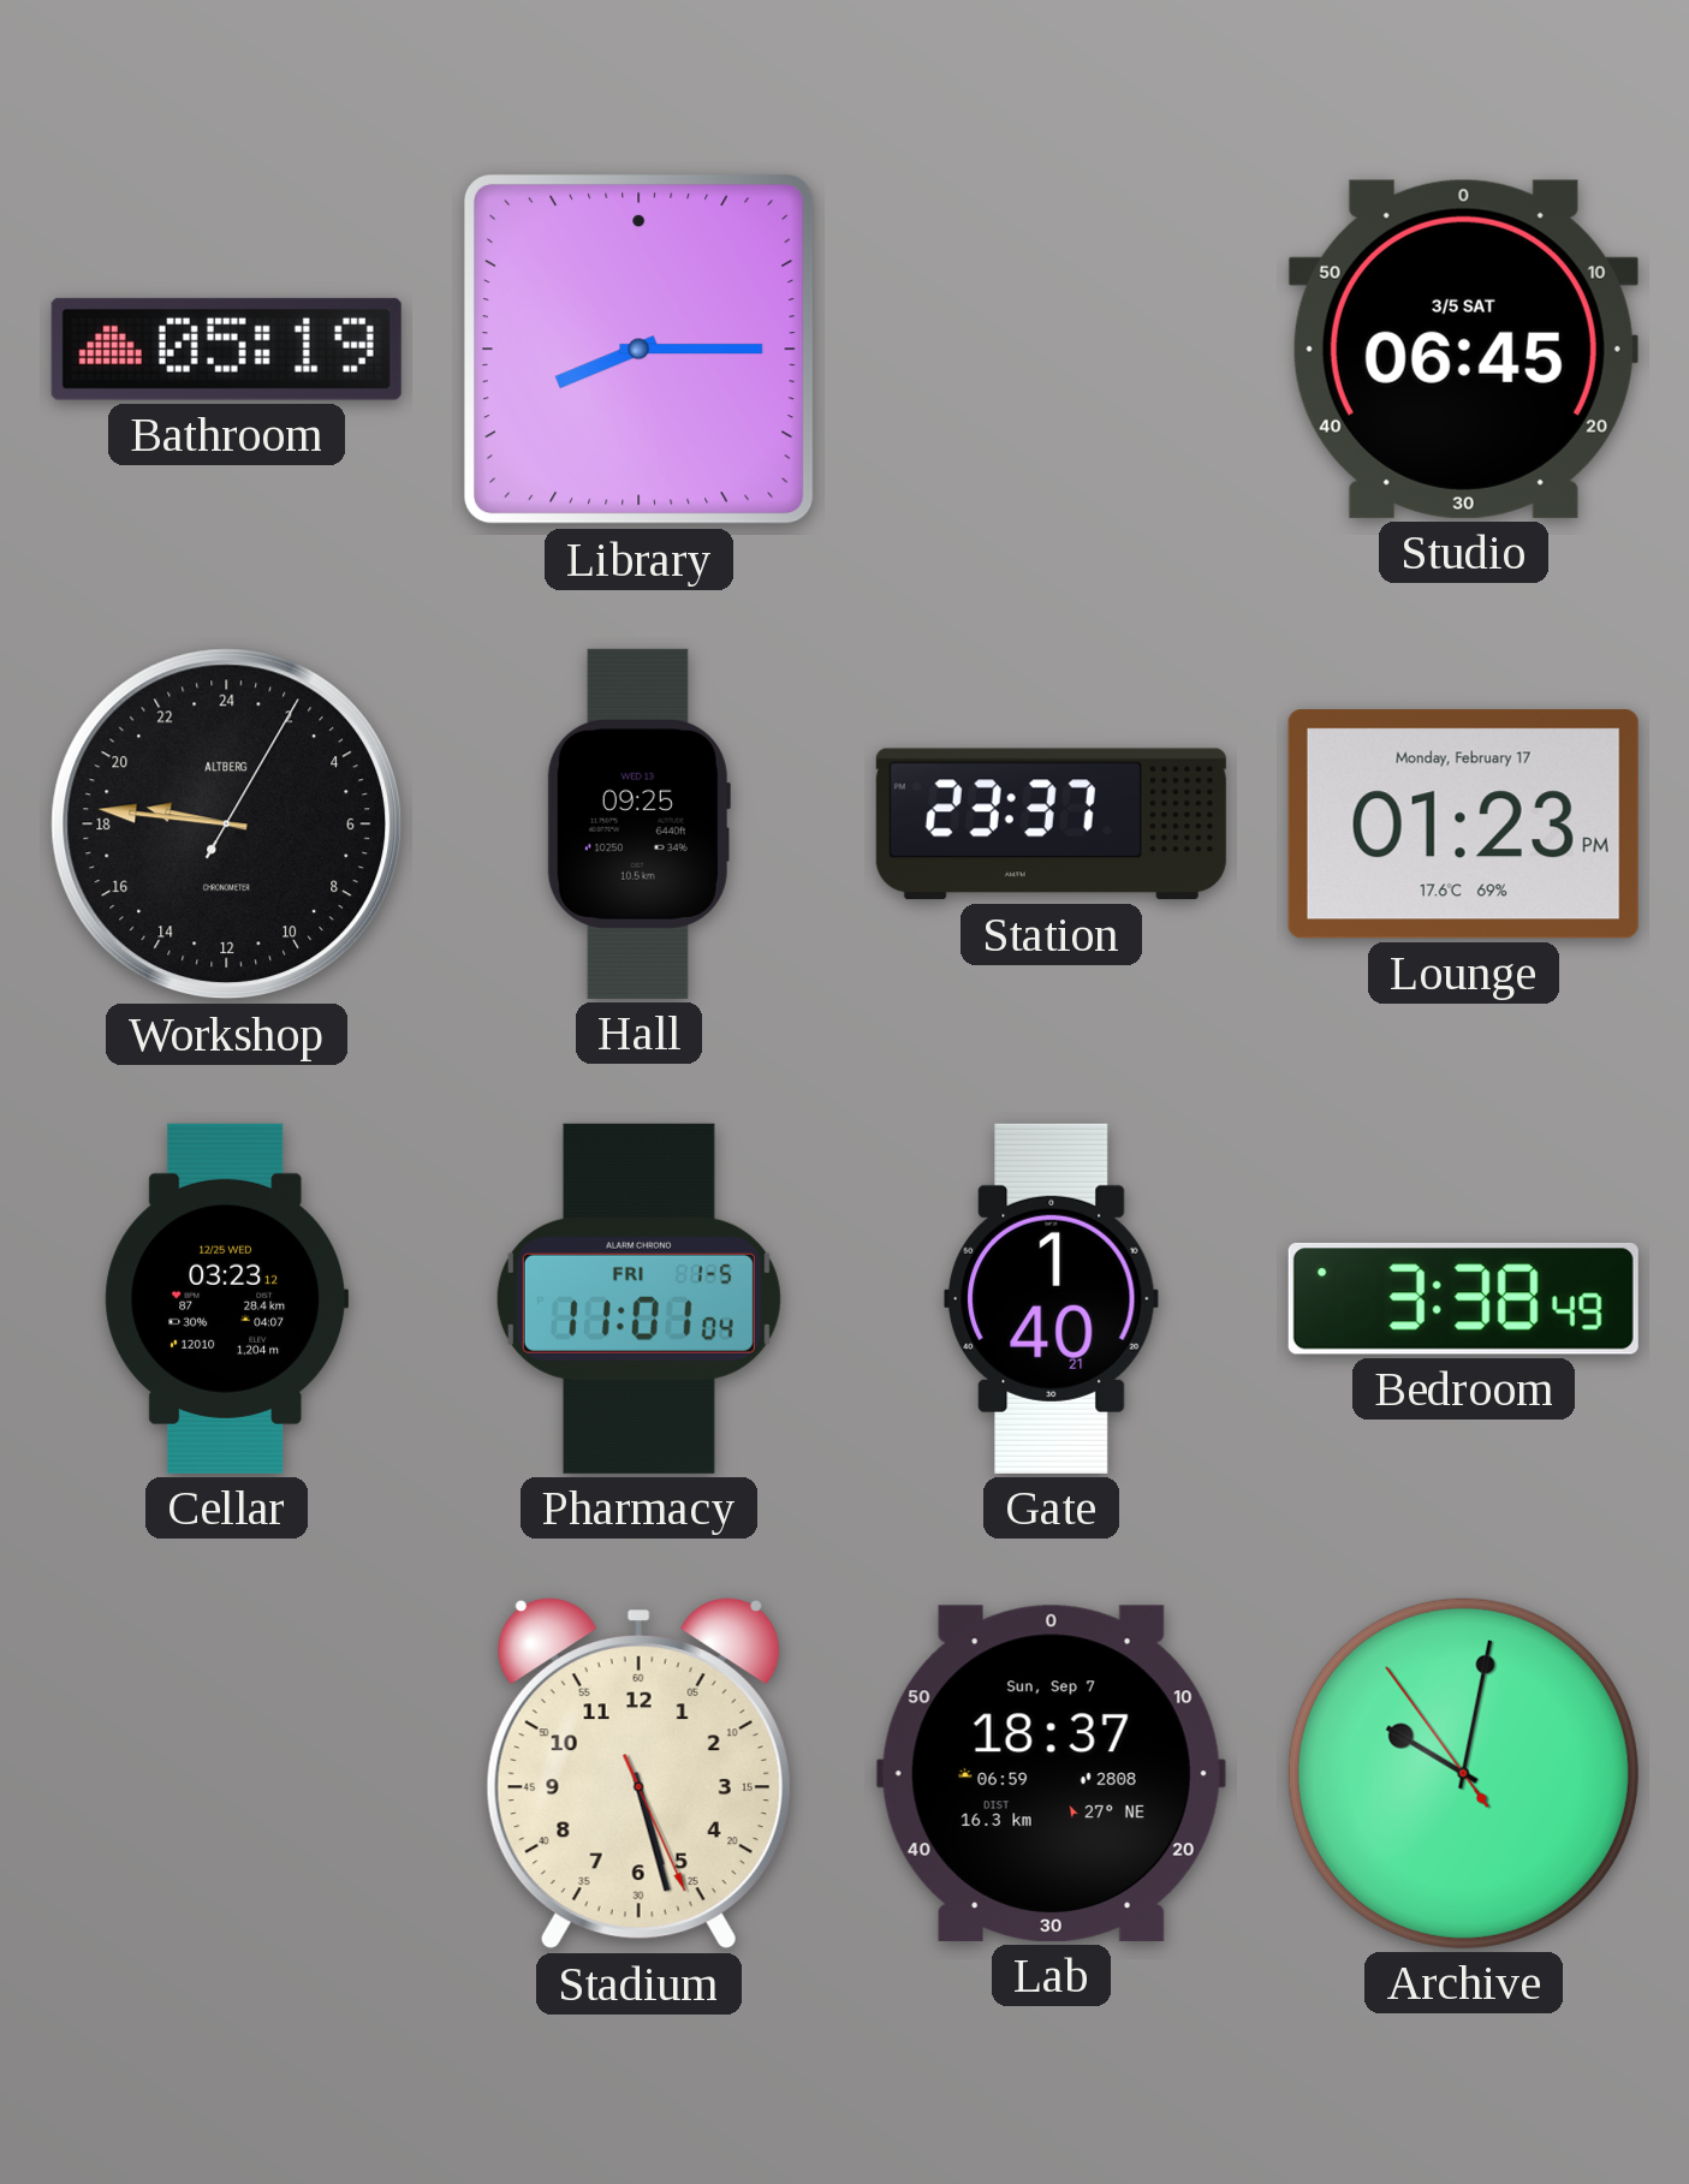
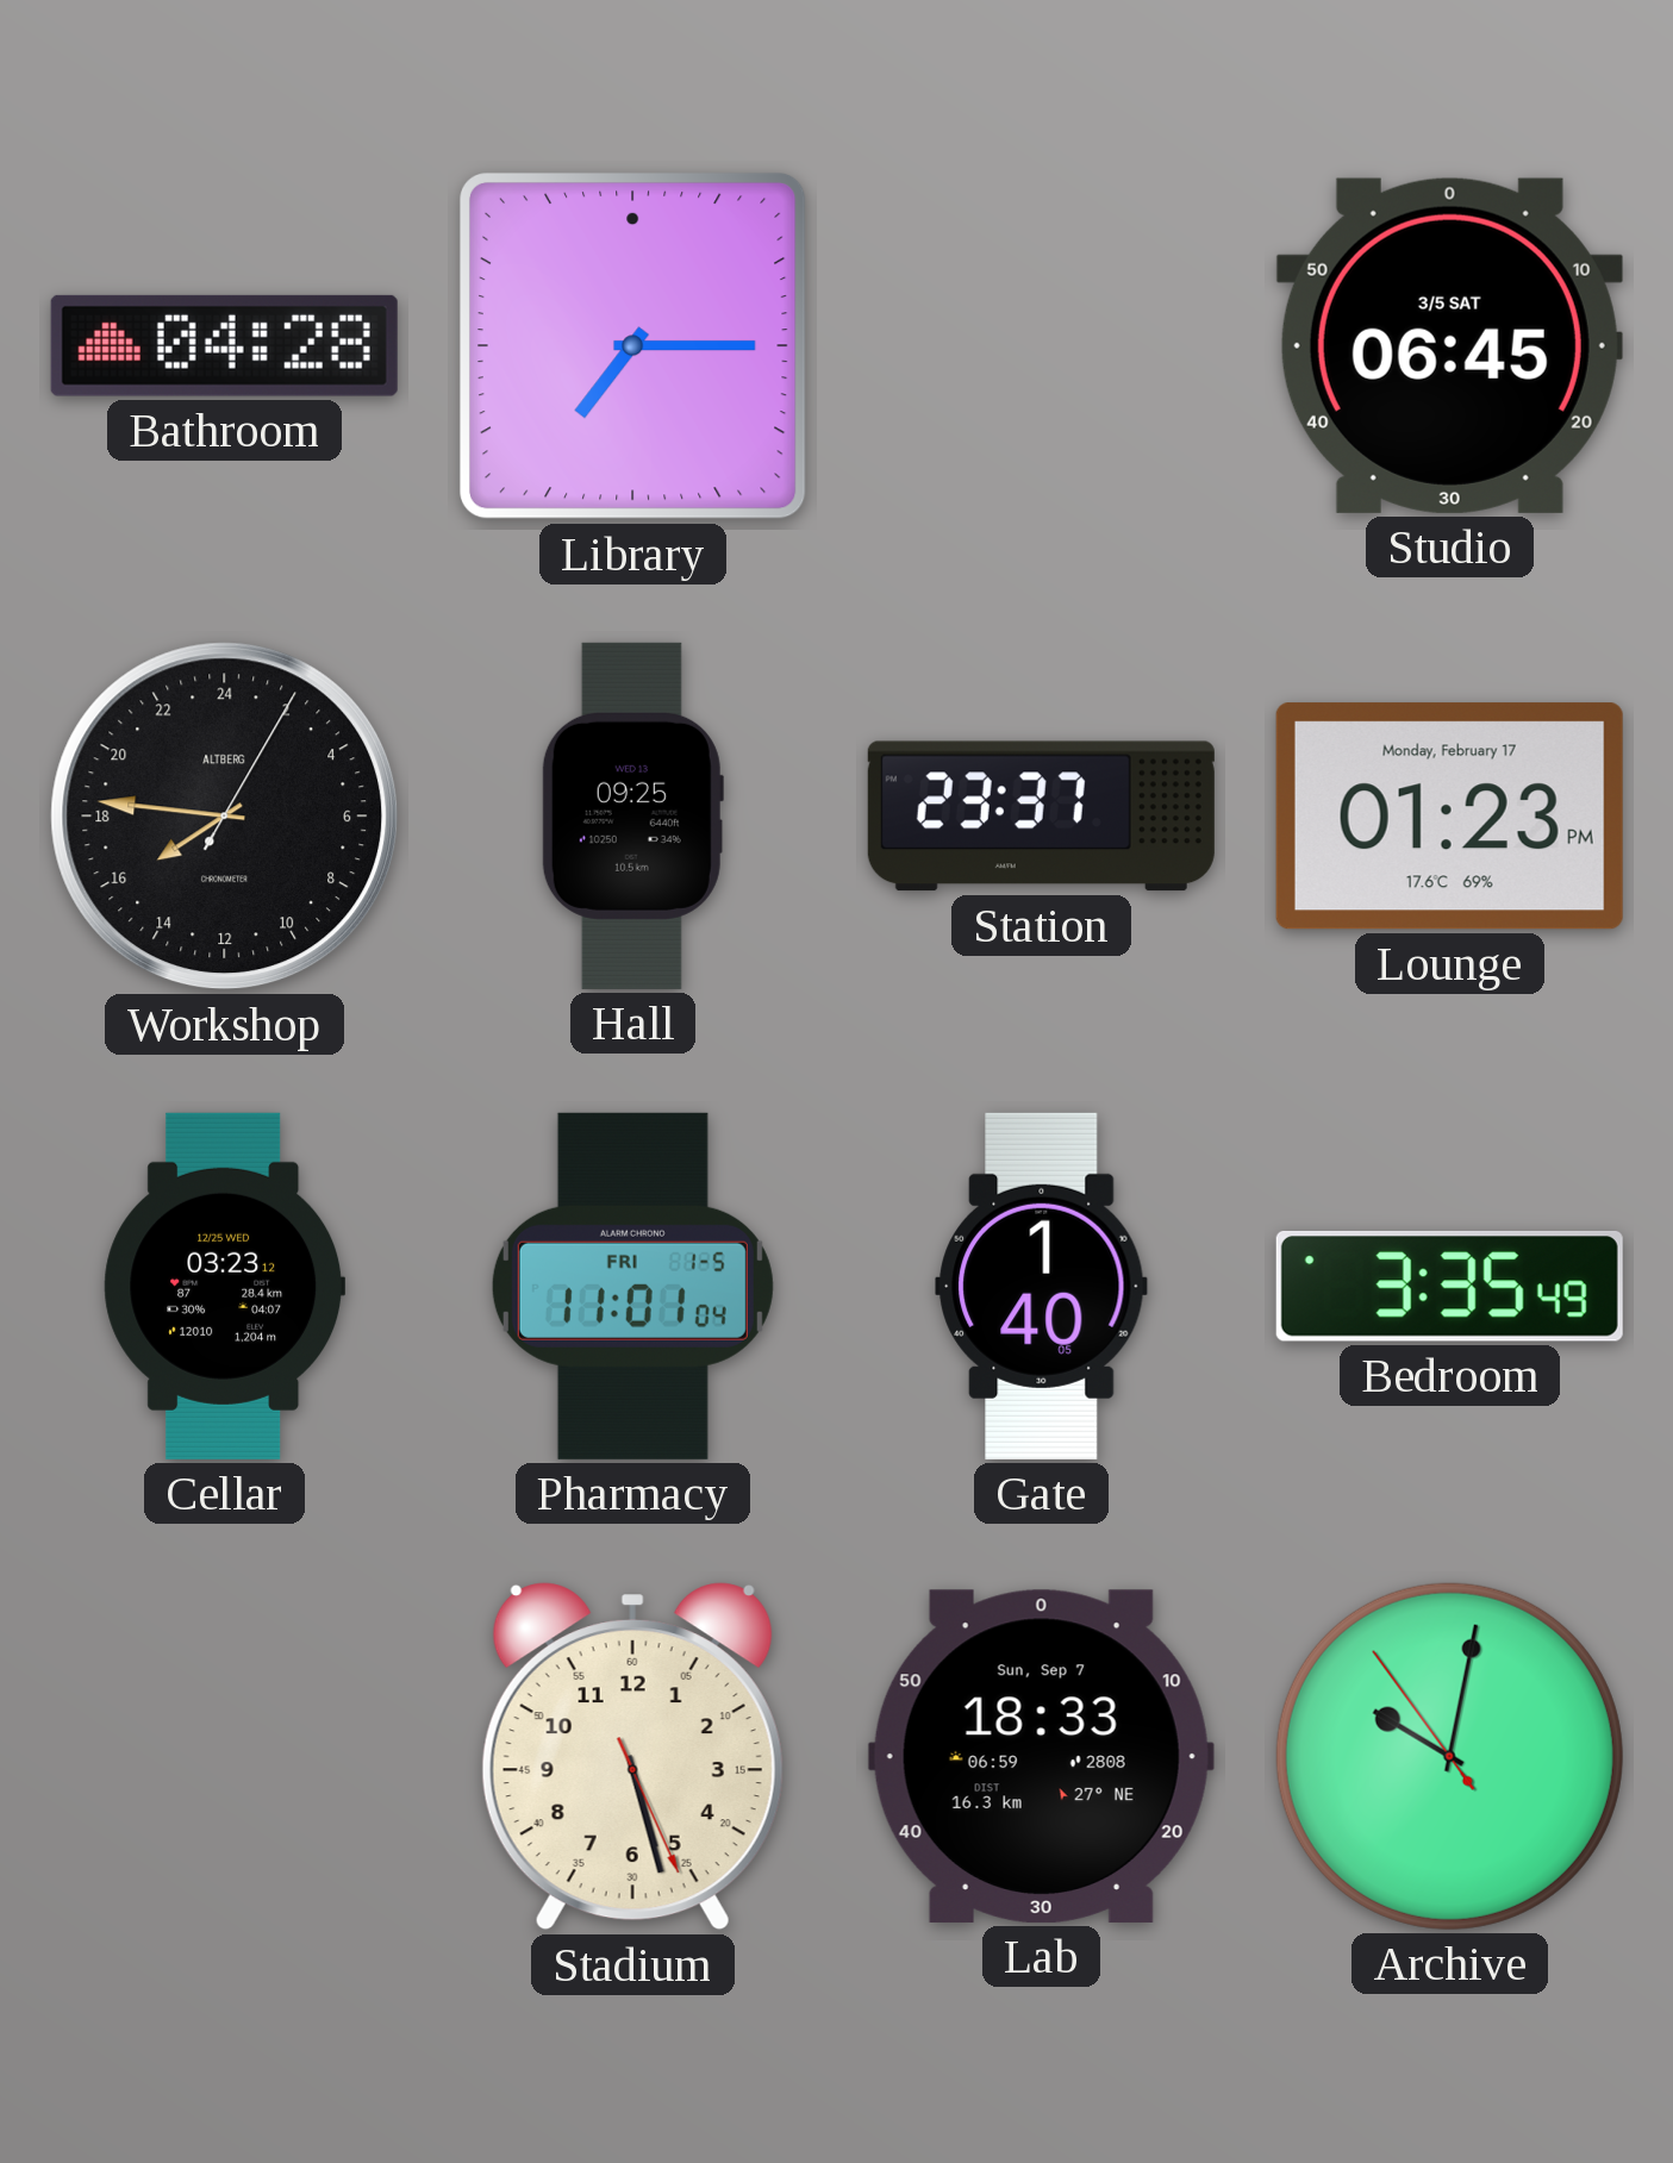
Bathroom: 05:19 -> 04:28 (224, 345)
Library: 8:15 -> 7:15 (632, 345)
Workshop: 18:46 -> 15:46 (225, 817)
Gate: 1:40:21 -> 1:40:05 (1042, 1286)
Bedroom: 3:38 -> 3:35 (1449, 1286)
Lab: 18:37 -> 18:33 (1041, 1756)
